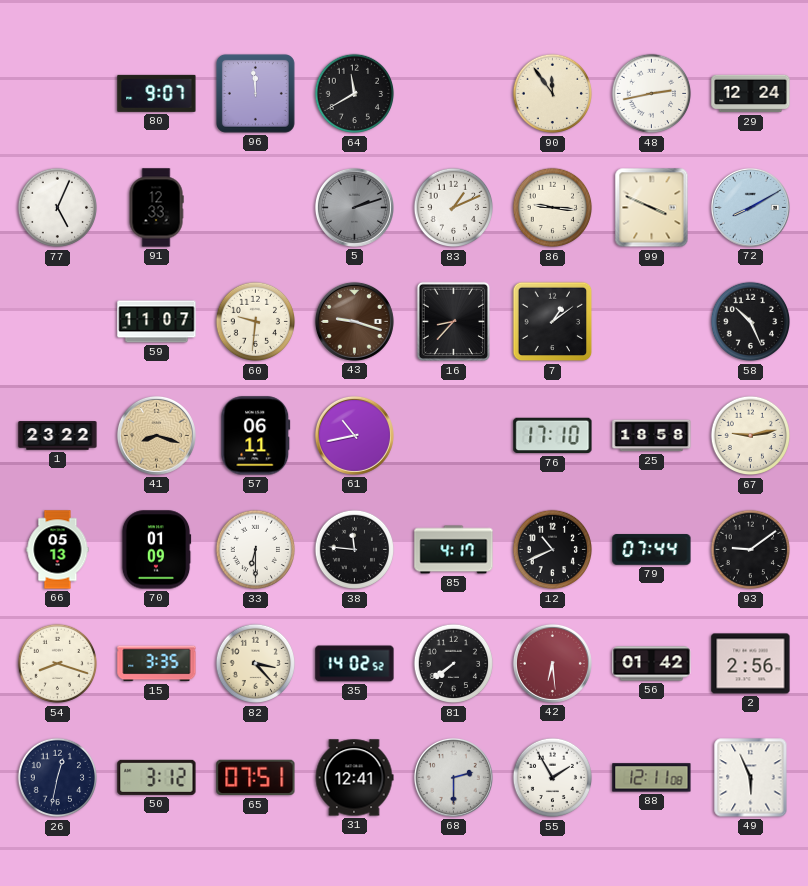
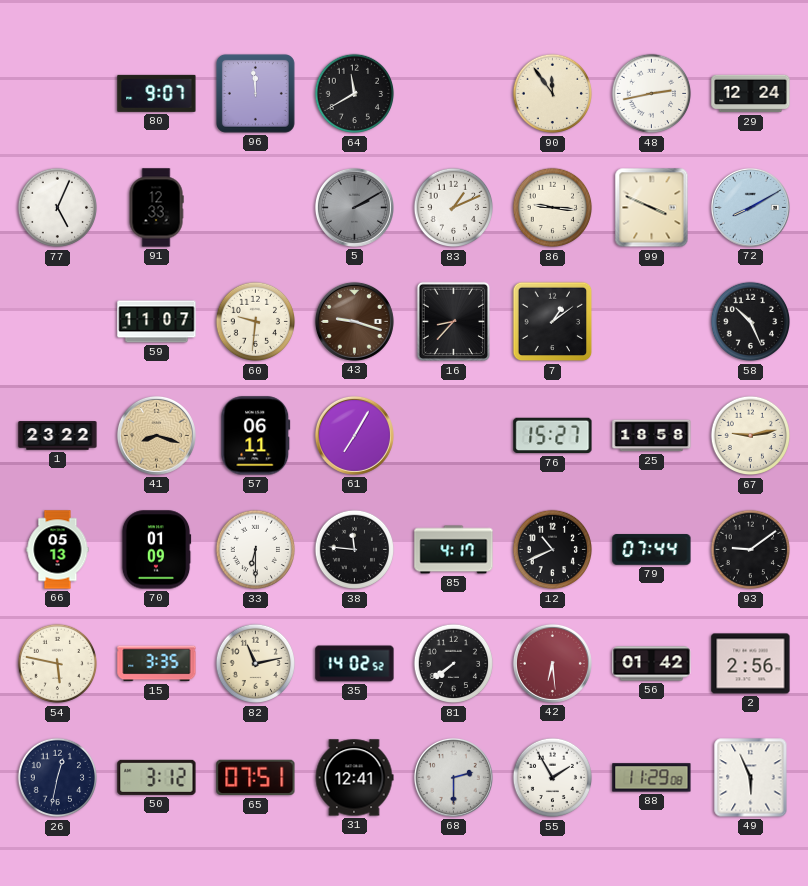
5: 2:12 -> 2:10 (354, 207)
61: 10:43 -> 7:05 (354, 435)
76: 17:10 -> 15:27 (553, 436)
54: 8:18 -> 5:47 (58, 664)
82: 3:23 -> 11:13 (256, 664)
88: 12:11 -> 11:29 (652, 778)
